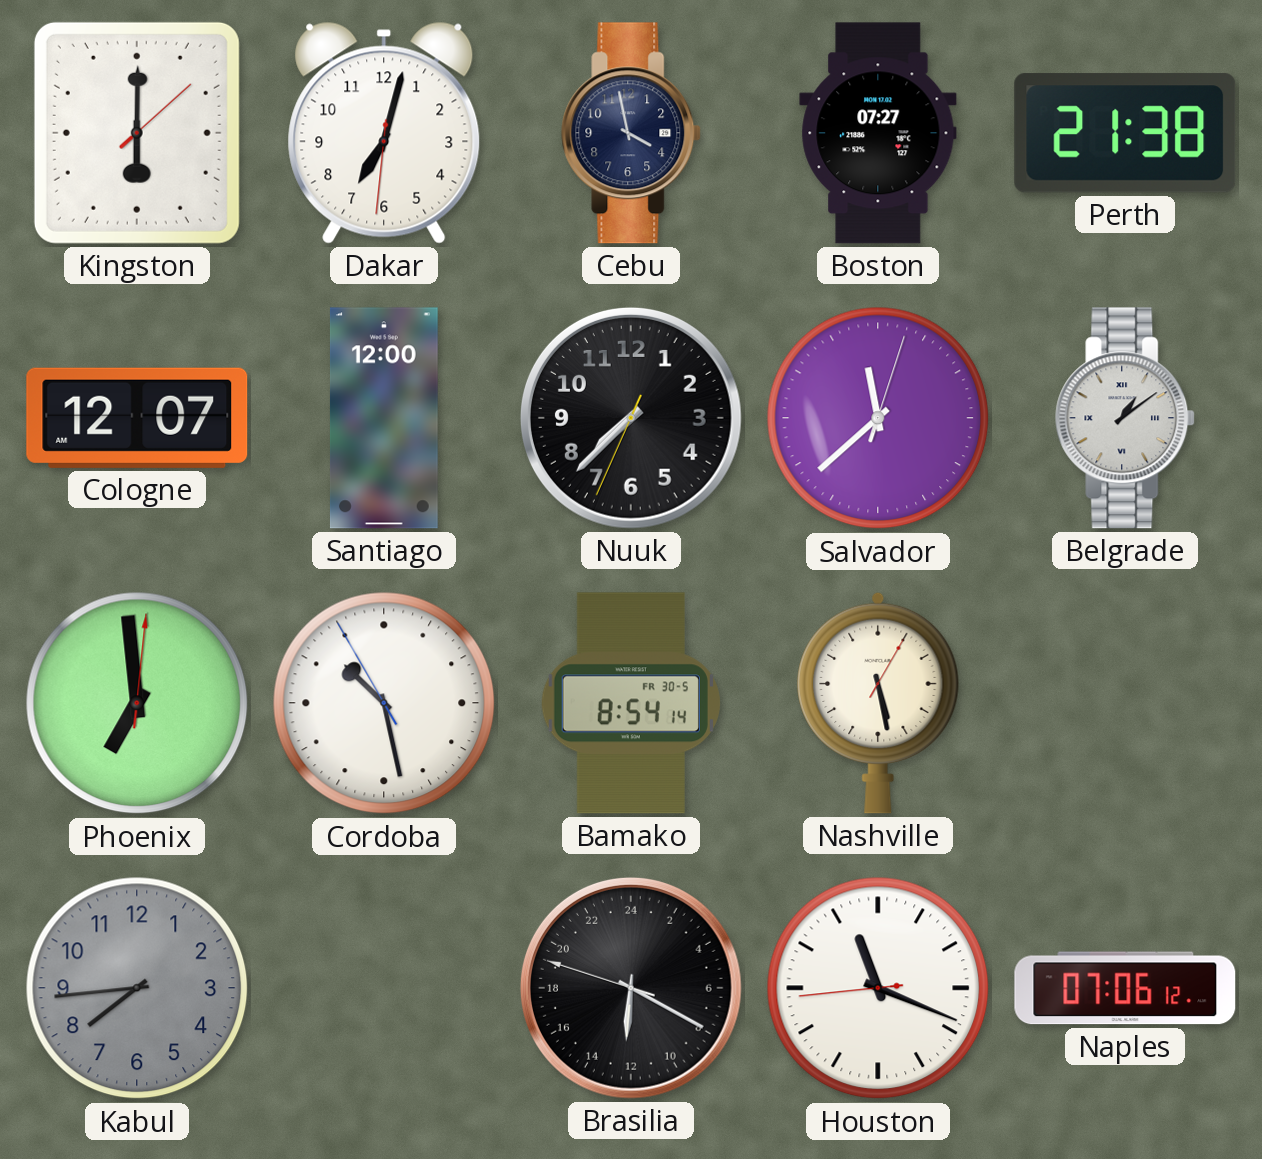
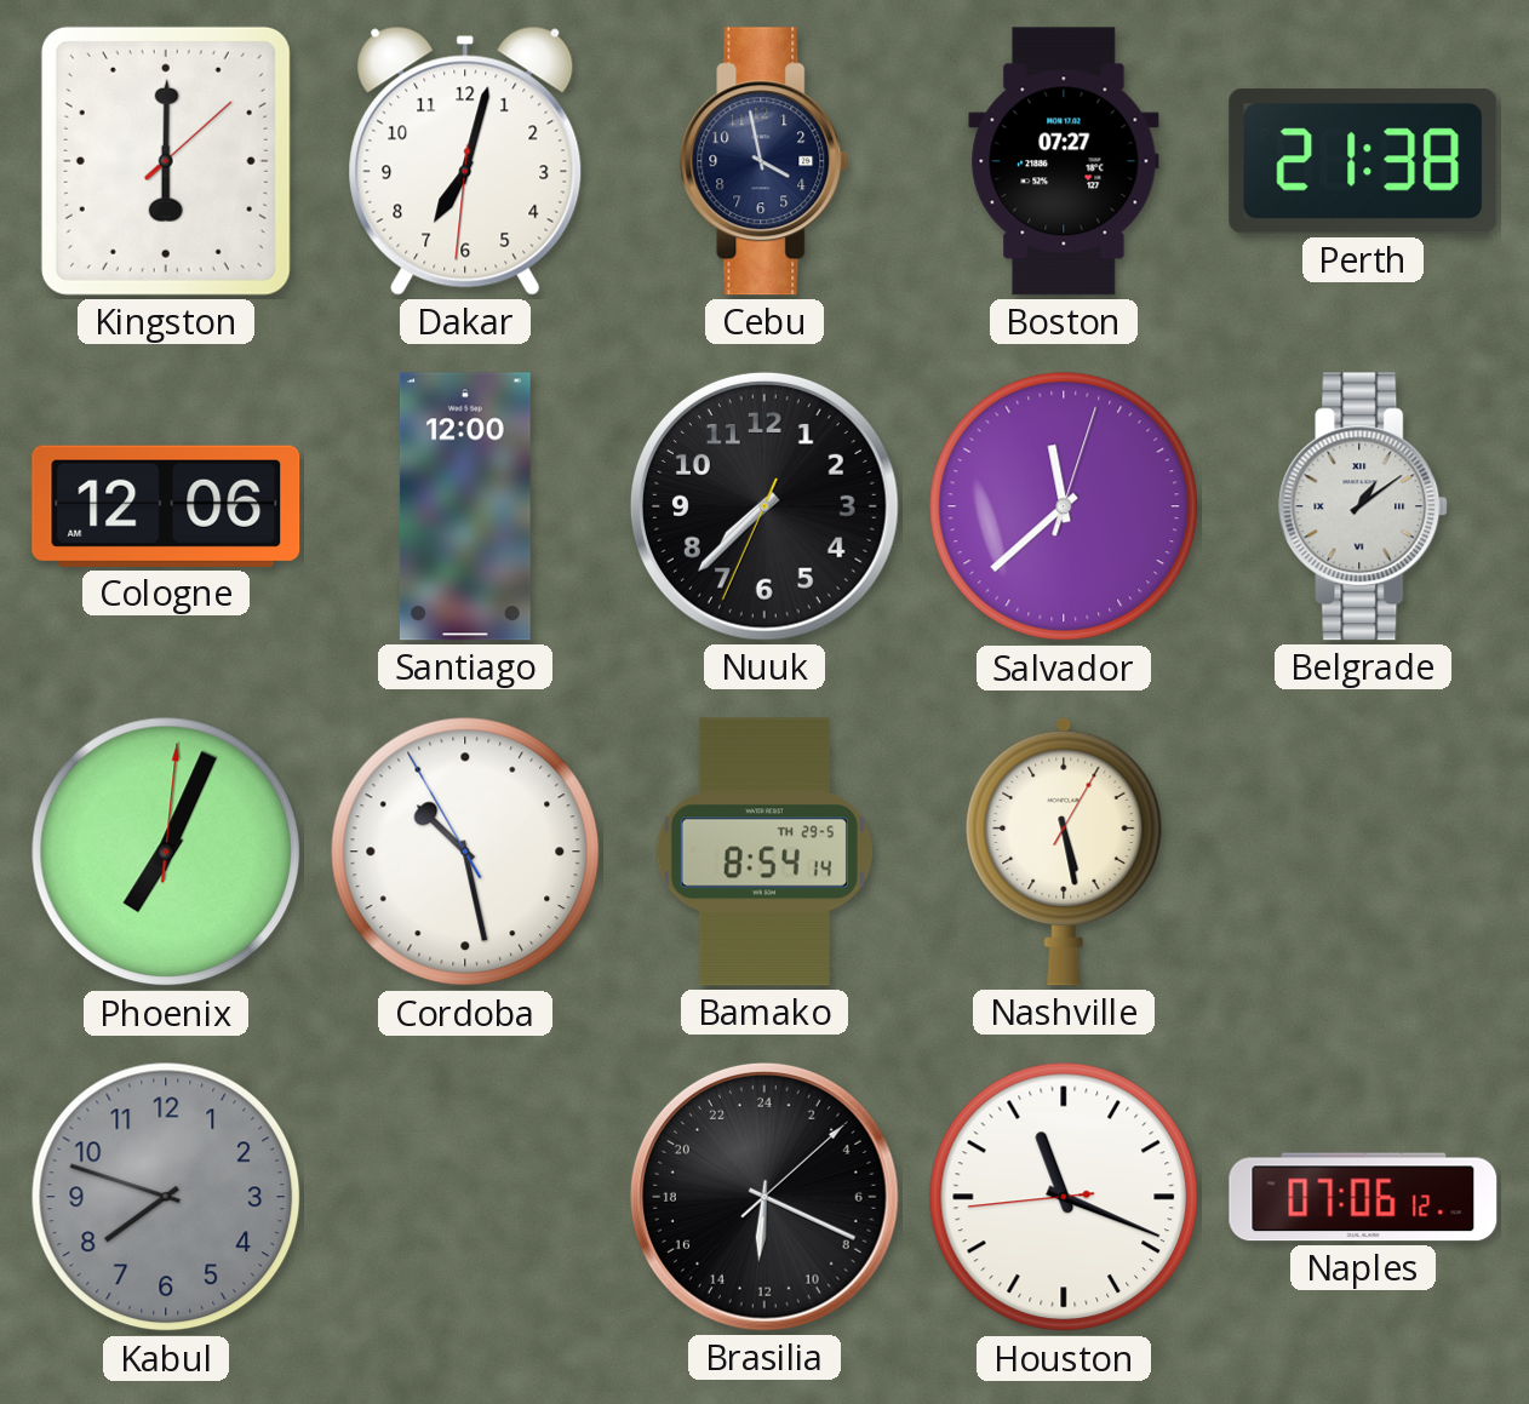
Cologne: 12:07 -> 12:06 (166, 506)
Phoenix: 6:59 -> 7:04 (166, 852)
Bamako date: FR 30-5 -> TH 29-5 (764, 852)
Kabul: 7:44 -> 7:48 (166, 1197)
Brasilia: 12:19:48 -> 12:19:08 (764, 1197)
